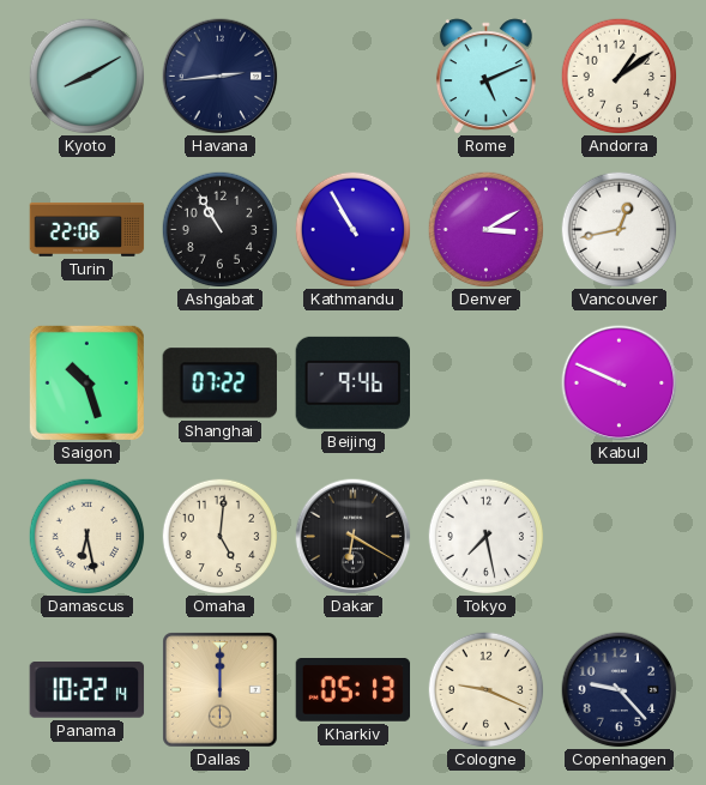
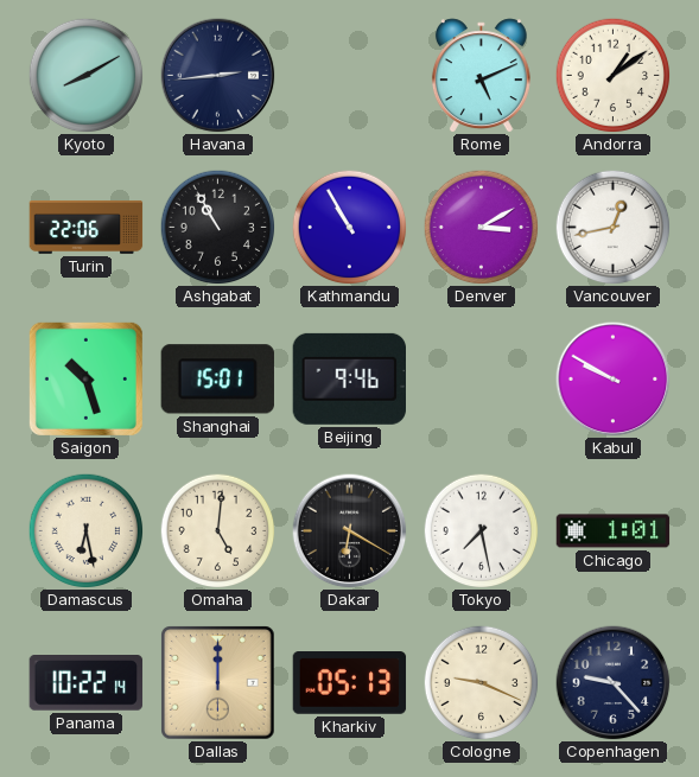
Shanghai: 07:22 -> 15:01 (217, 380)
Kabul: 9:49 -> 9:50 (614, 380)
Chicago: none -> 1:01 (614, 531)
